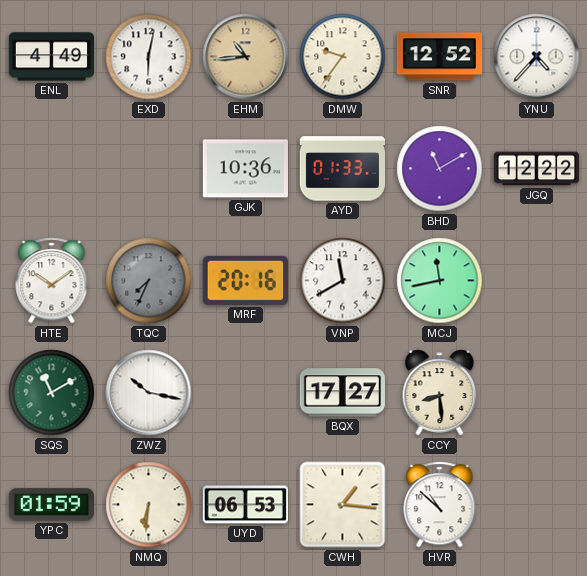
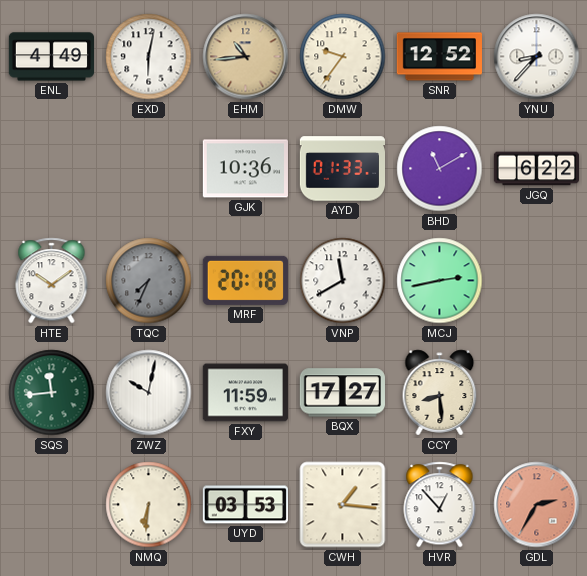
YNU: 4:37 -> 8:37 (537, 57)
JGQ: 12:22 -> 6:22 (536, 169)
MRF: 20:16 -> 20:18 (245, 280)
MCJ: 11:43 -> 2:43 (440, 281)
SQS: 11:10 -> 11:44 (52, 393)
ZWZ: 10:17 -> 10:02 (149, 393)
FXY: none -> 11:59 (245, 393)
YPC: 01:59 -> none (51, 505)
UYD: 06:53 -> 03:53 (245, 505)
HVR: 10:52 -> 12:53 (440, 505)
GDL: none -> 2:35 (537, 505)
